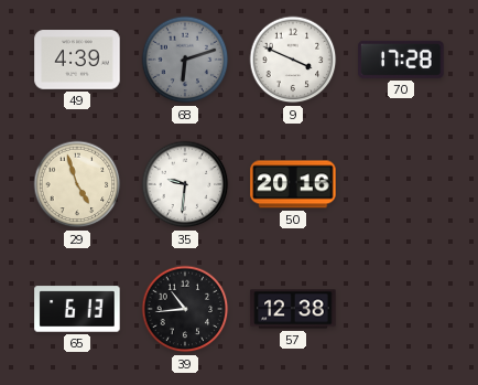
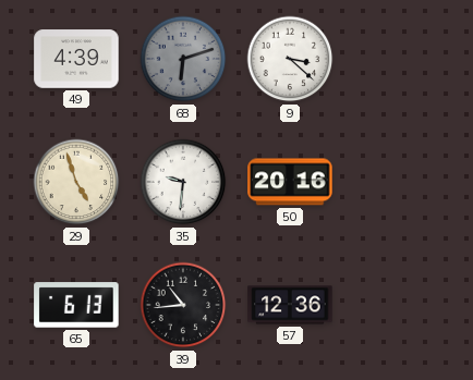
9: 3:49 -> 3:22 (290, 59)
70: 17:28 -> none (401, 60)
57: 12:38 -> 12:36 (290, 305)
